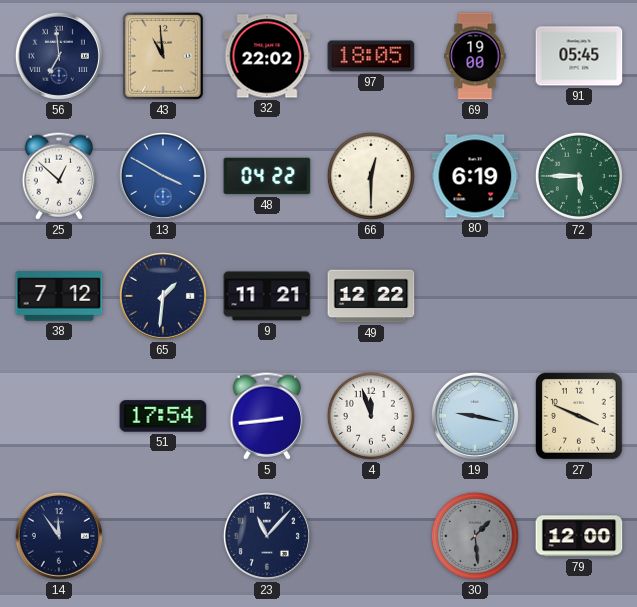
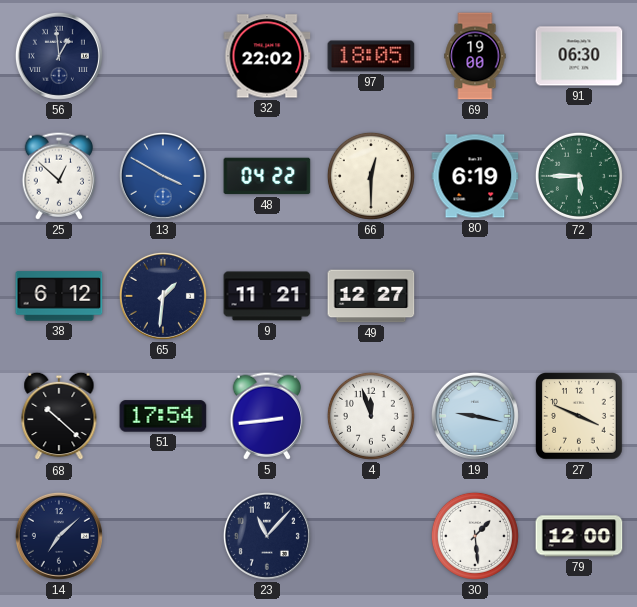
56: 6:59 -> 12:59 (59, 56)
43: 10:59 -> none (163, 56)
91: 05:45 -> 06:30 (579, 56)
38: 7:12 -> 6:12 (59, 296)
49: 12:22 -> 12:27 (371, 296)
68: none -> 10:22 (59, 416)
14: 11:54 -> 7:08 (59, 536)
30 dial: grey -> white (475, 536)
